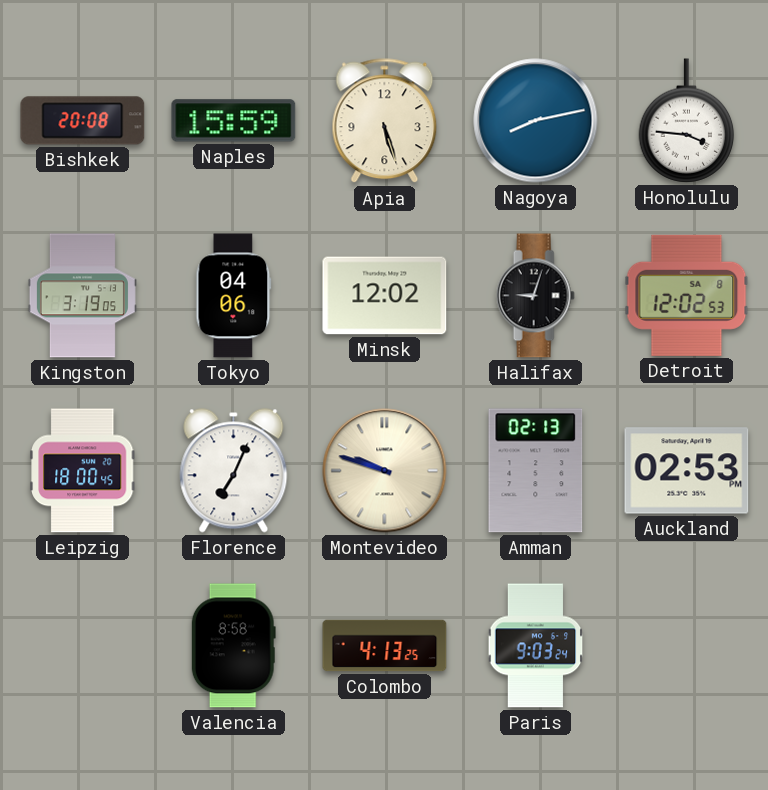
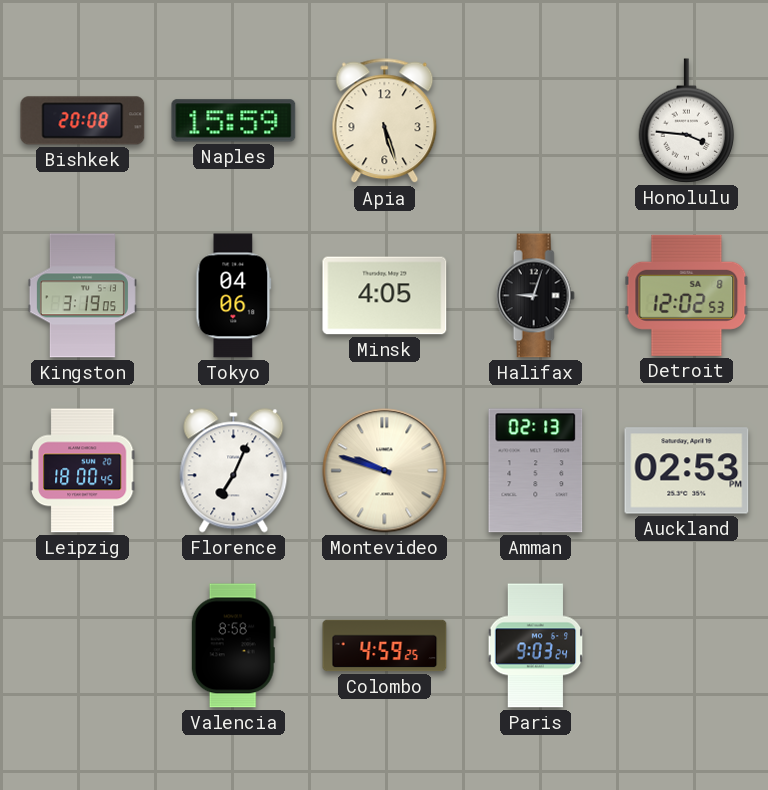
Nagoya: 8:13 -> none (536, 121)
Minsk: 12:02 -> 4:05 (385, 296)
Colombo: 4:13 -> 4:59 (385, 646)
